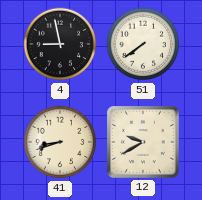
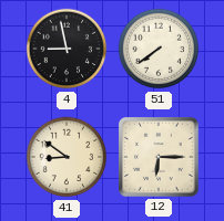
41: 8:42 -> 8:51 (67, 157)
12: 9:40 -> 6:15 (160, 158)
